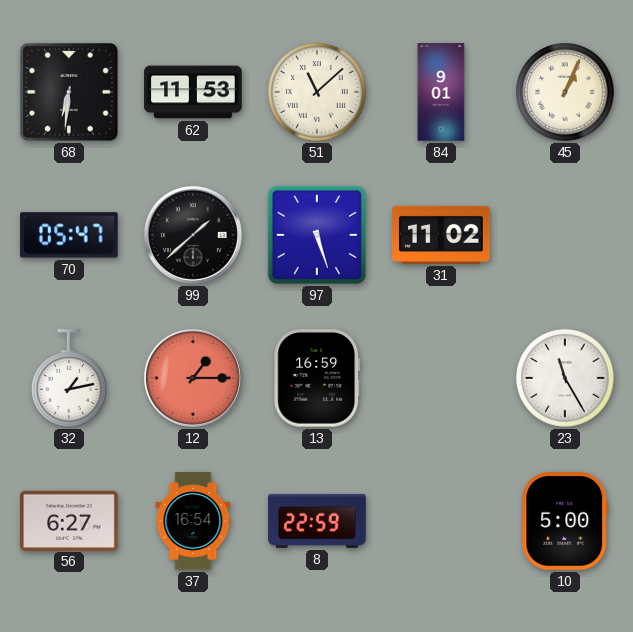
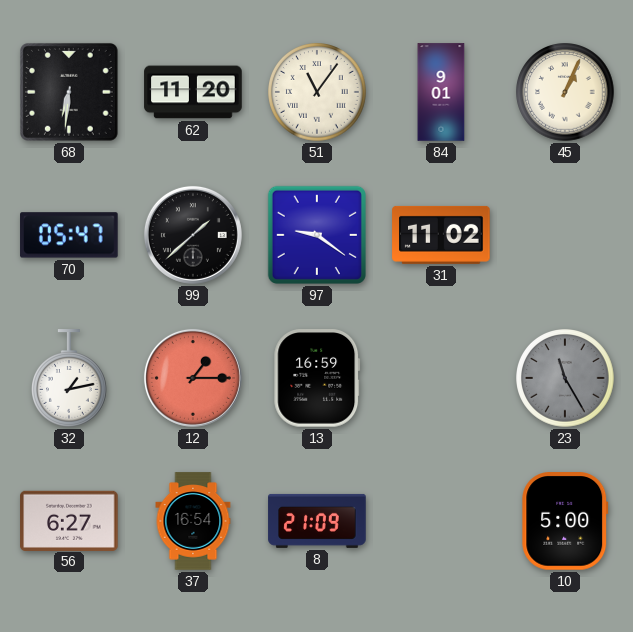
62: 11:53 -> 11:20 (193, 92)
51: 11:08 -> 11:06 (317, 92)
97: 5:27 -> 9:21 (317, 235)
23 dial: white -> grey (565, 378)
8: 22:59 -> 21:09 (317, 521)
